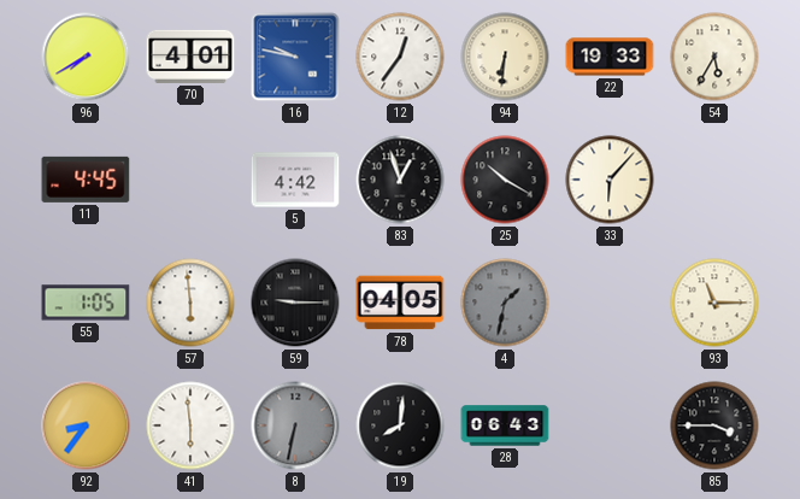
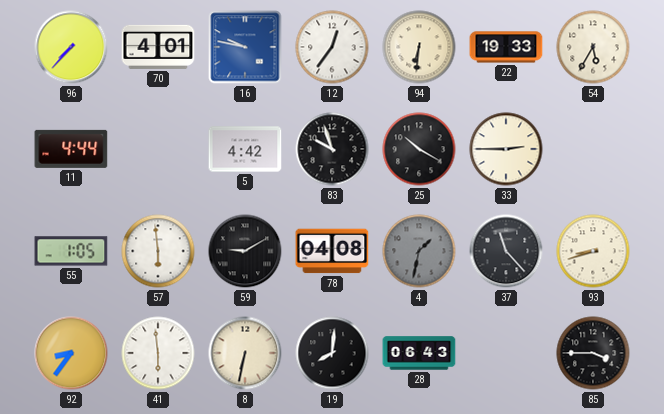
96: 7:40 -> 7:37 (71, 47)
11: 4:45 -> 4:44 (71, 149)
83: 12:57 -> 9:57 (332, 149)
33: 6:07 -> 2:45 (506, 149)
59: 9:15 -> 9:10 (245, 251)
78: 04:05 -> 04:08 (332, 251)
37: none -> 11:23 (506, 251)
93: 11:15 -> 8:42 (593, 251)
8 dial: grey -> cream (245, 353)
